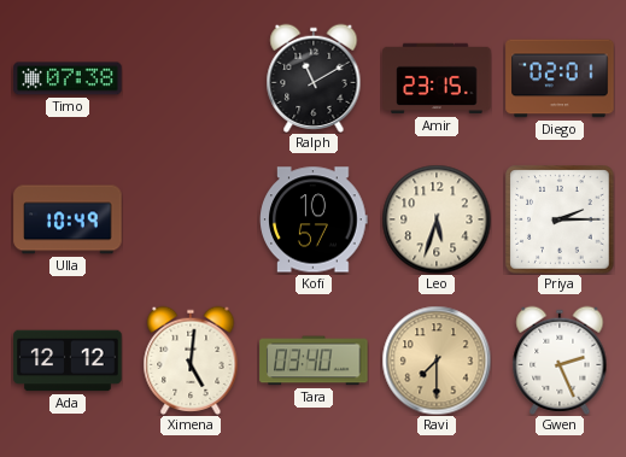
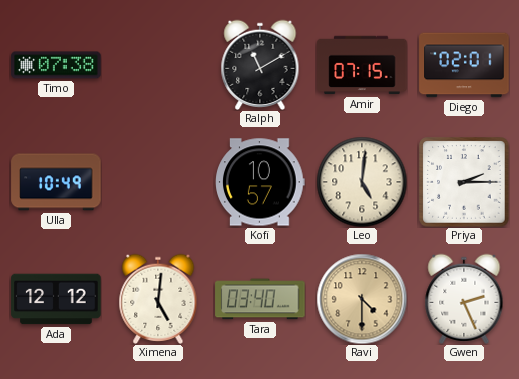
Amir: 23:15 -> 07:15 (362, 65)
Leo: 5:33 -> 5:01 (362, 182)
Ravi: 7:30 -> 4:30 (362, 299)
